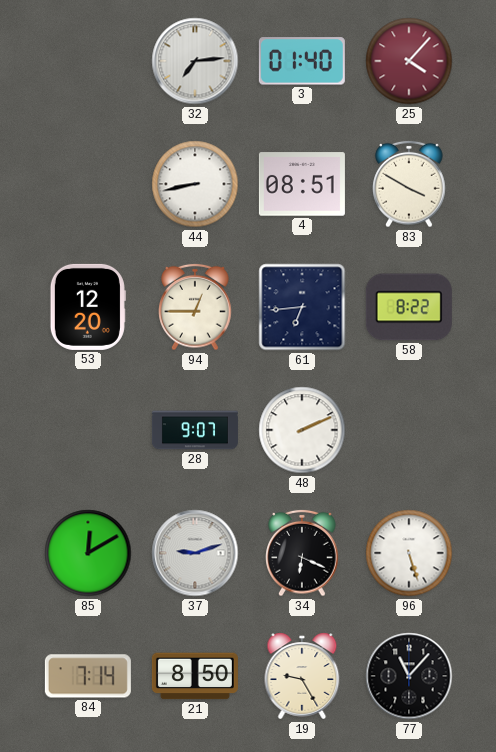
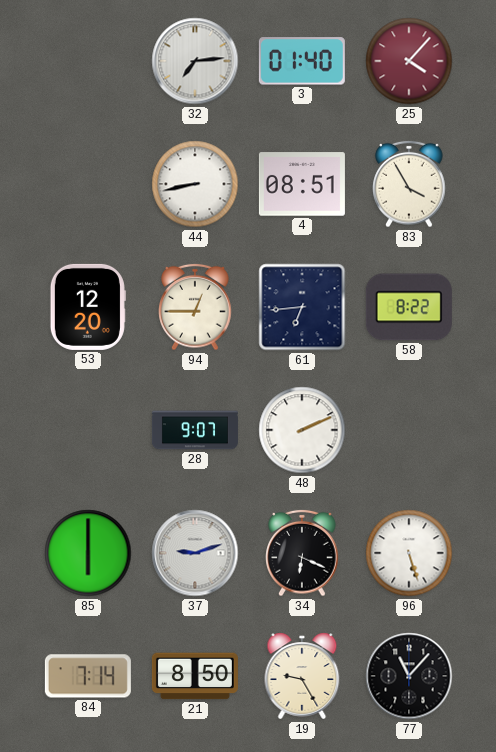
83: 3:50 -> 3:55 (409, 184)
85: 12:10 -> 6:00 (88, 553)
